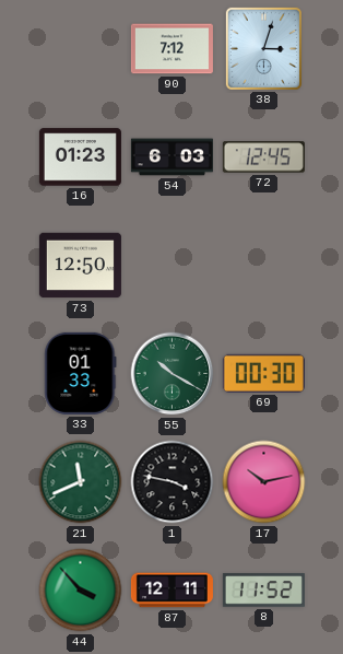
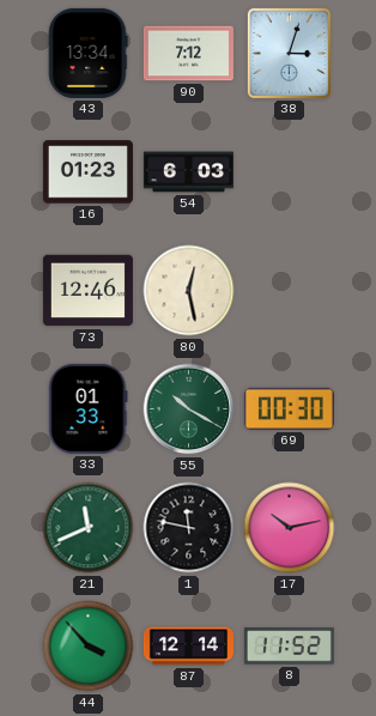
43: none -> 13:34 (87, 53)
72: 12:45 -> none (263, 157)
73: 12:50 -> 12:46 (87, 291)
80: none -> 12:28 (189, 291)
1: 3:47 -> 11:47 (189, 528)
87: 12:11 -> 12:14 (188, 647)
